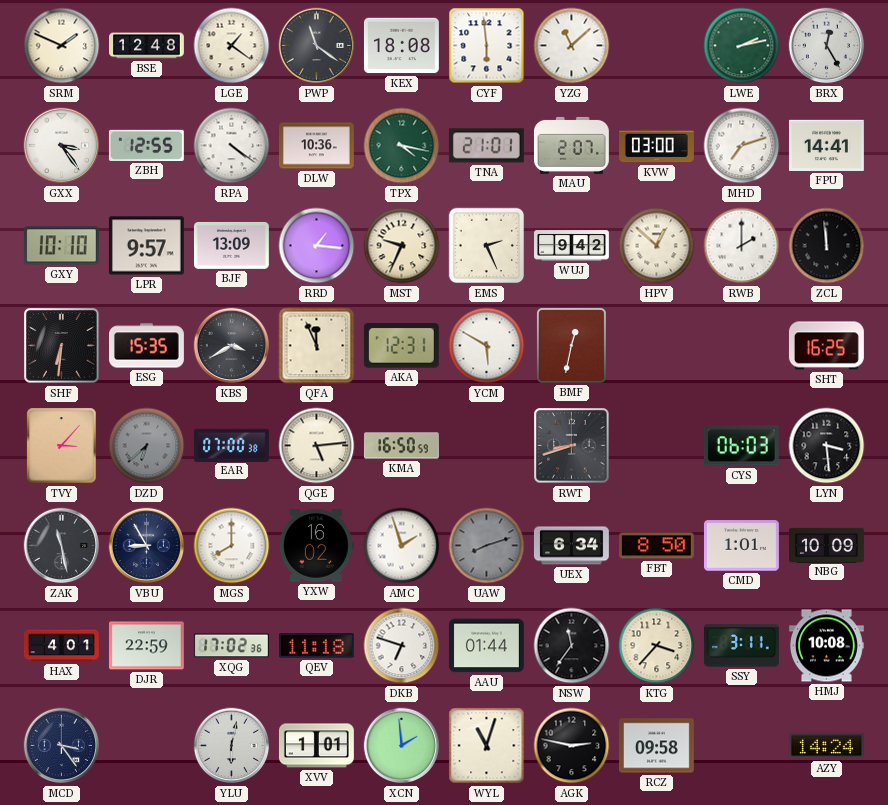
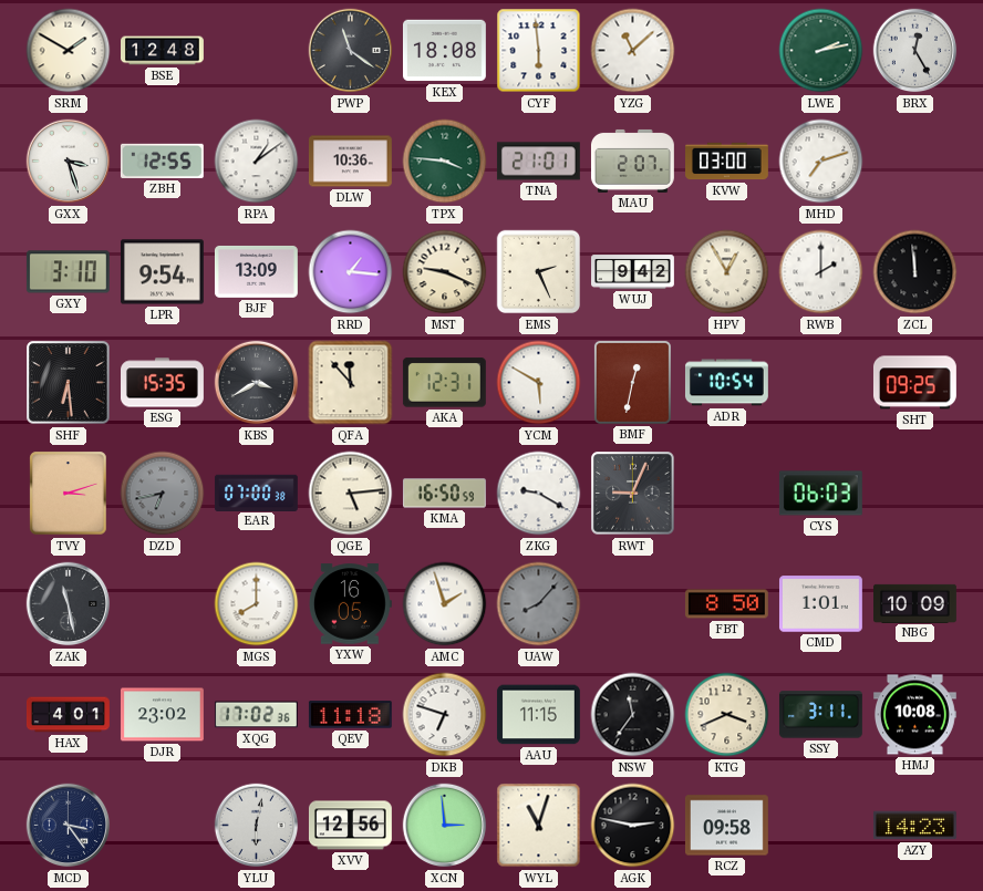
SRM: 1:49 -> 1:50 (69, 51)
LGE: 1:21 -> none (232, 46)
GXX: 3:24 -> 3:27 (69, 162)
RPA: 4:21 -> 1:09 (257, 162)
TPX: 4:17 -> 3:46 (445, 162)
FPU: 14:41 -> none (826, 145)
GXY: 10:10 -> 3:10 (68, 272)
LPR: 9:57 -> 9:54 (162, 272)
MST: 9:34 -> 9:19 (445, 272)
HPV: 12:52 -> 12:55 (727, 272)
SHF: 6:31 -> 6:29 (69, 383)
QFA: 11:56 -> 11:53 (351, 383)
ADR: none -> 10:54 (726, 383)
SHT: 16:25 -> 09:25 (914, 383)
TVY: 3:07 -> 3:12 (69, 494)
DZD: 6:38 -> 6:43 (163, 494)
ZKG: none -> 9:20 (539, 494)
RWT: 8:42 -> 9:04 (633, 494)
LYN: 3:29 -> none (827, 446)
VBU: 8:55 -> none (147, 546)
YXW: 16:02 -> 16:05 (350, 604)
UAW: 8:12 -> 8:07 (539, 604)
UEX: 6:34 -> none (571, 546)
DJR: 22:59 -> 23:02 (162, 715)
AAU: 01:44 -> 11:15 (538, 715)
KTG: 3:37 -> 3:41 (727, 715)
XVV: 1:01 -> 12:56 (350, 826)
XCN: 1:59 -> 2:59 (445, 826)
AZY: 14:24 -> 14:23 (914, 826)
